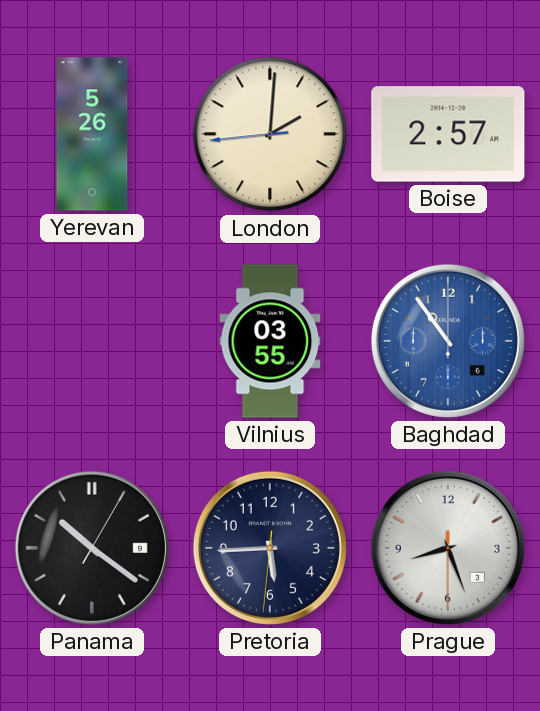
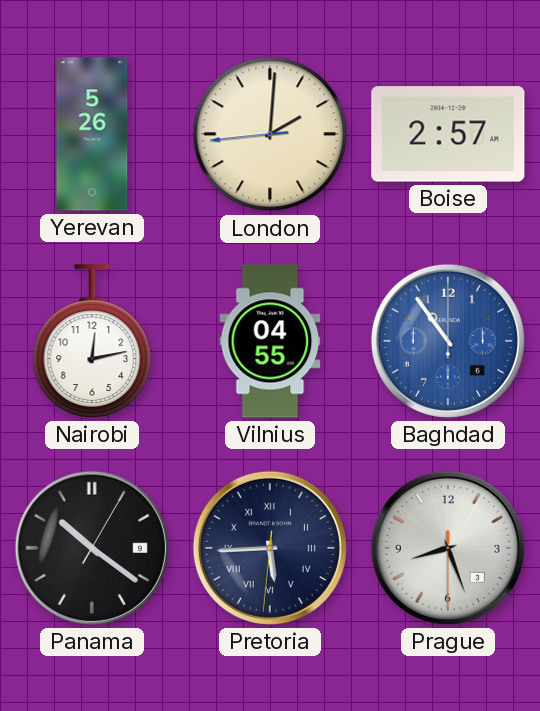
Nairobi: none -> 12:13 (92, 341)
Vilnius: 03:55 -> 04:55 (270, 341)
Pretoria numerals: Arabic -> Roman (270, 548)
